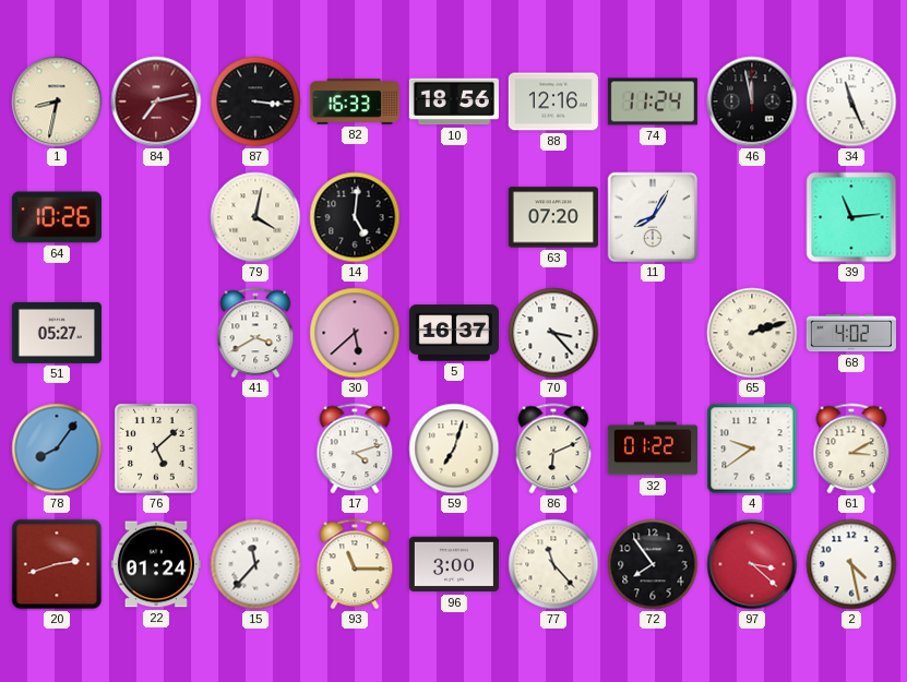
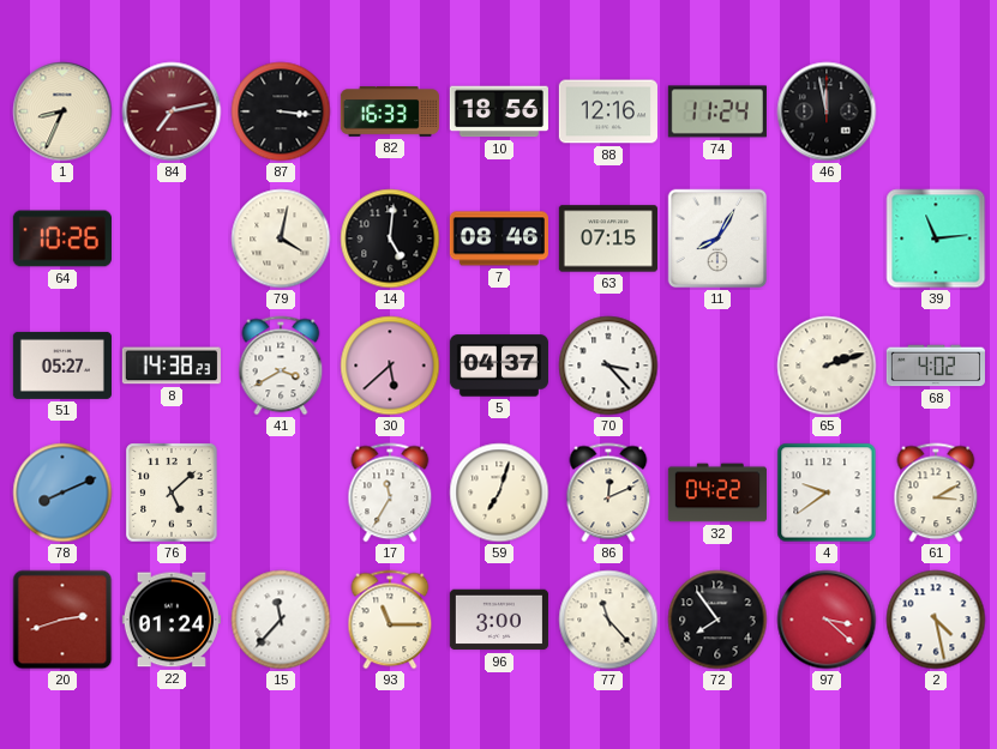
1: 8:32 -> 8:34 (62, 111)
34: 11:26 -> none (851, 101)
7: none -> 08:46 (499, 238)
63: 07:20 -> 07:15 (608, 238)
8: none -> 14:38 (172, 366)
5: 16:37 -> 04:37 (499, 366)
78: 8:06 -> 8:11 (62, 493)
17: 4:12 -> 11:35 (390, 493)
86: 6:11 -> 12:11 (608, 493)
32: 01:22 -> 04:22 (717, 493)
